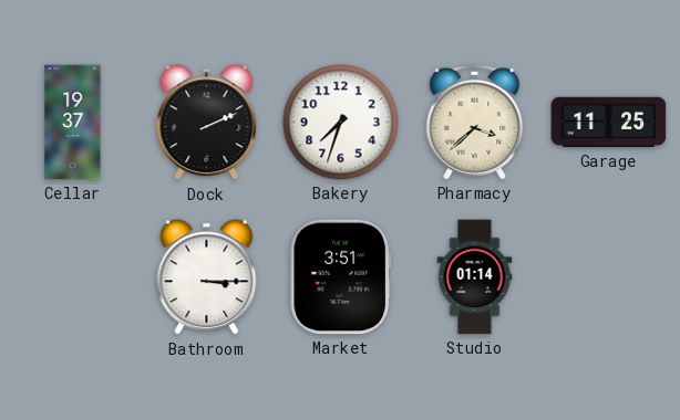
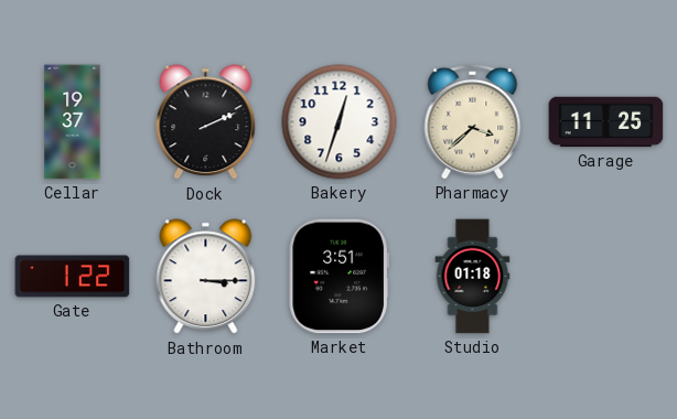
Bakery: 7:33 -> 12:33 (340, 122)
Gate: none -> 1:22 (73, 277)
Studio: 01:14 -> 01:18 (473, 277)
